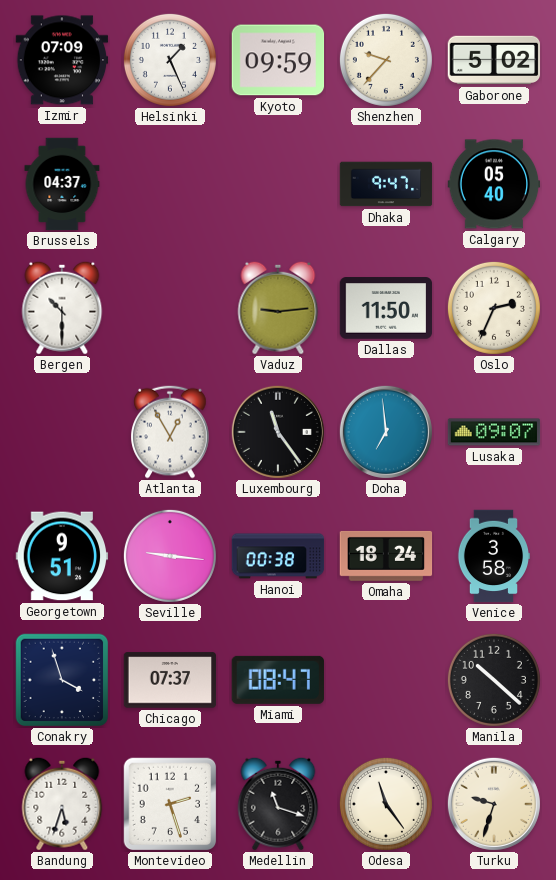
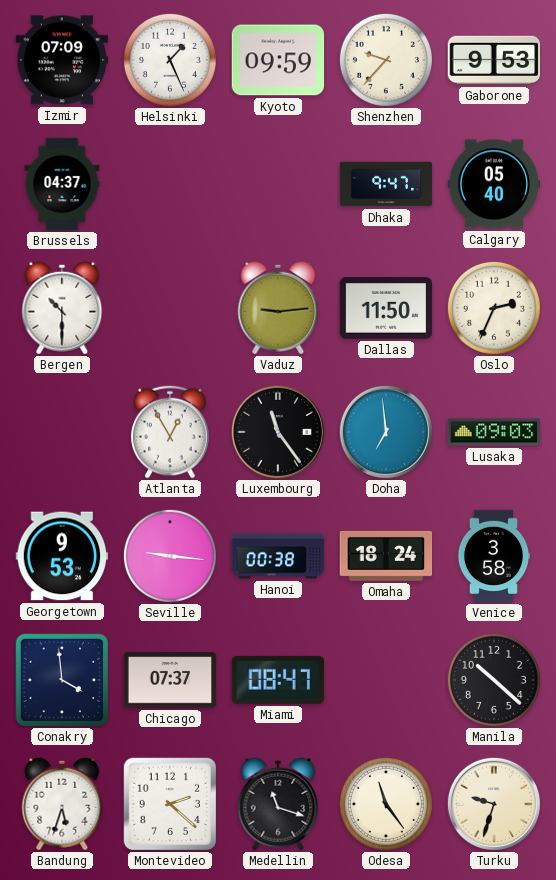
Gaborone: 5:02 -> 9:53 (494, 60)
Lusaka: 09:07 -> 09:03 (494, 432)
Georgetown: 9:51 -> 9:53 (62, 556)
Conakry: 3:57 -> 3:59 (62, 680)
Montevideo: 2:27 -> 2:22 (170, 804)
